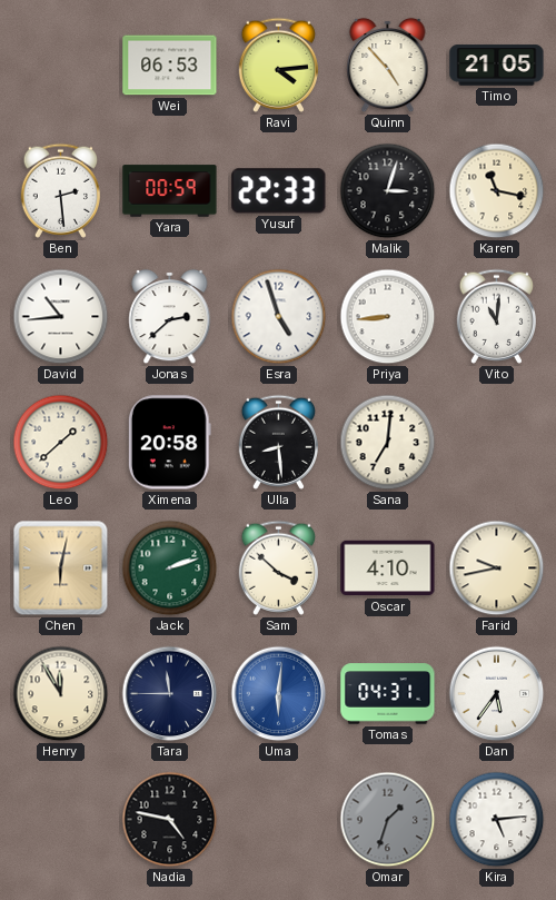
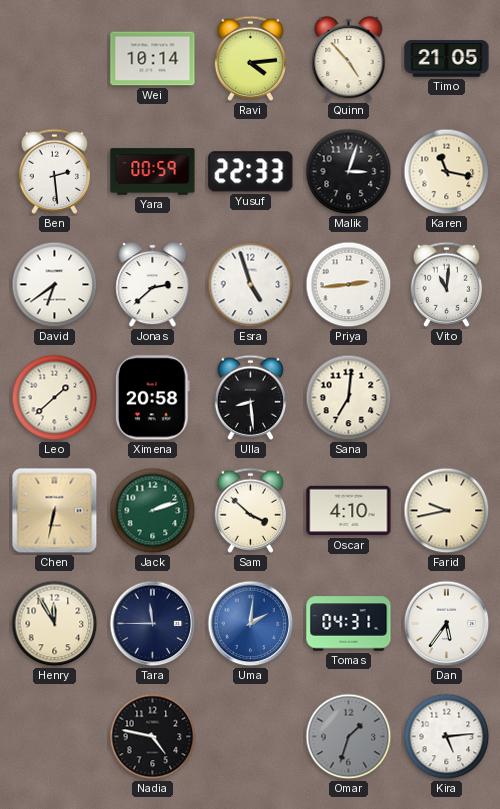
Wei: 06:53 -> 10:14 (153, 59)
David: 10:44 -> 6:39 (55, 285)
Priya: 8:44 -> 2:44 (349, 285)
Chen: 6:02 -> 6:32 (55, 511)
Uma: 6:01 -> 2:01 (251, 624)
